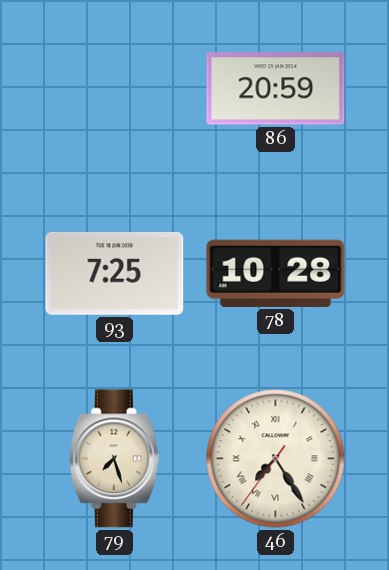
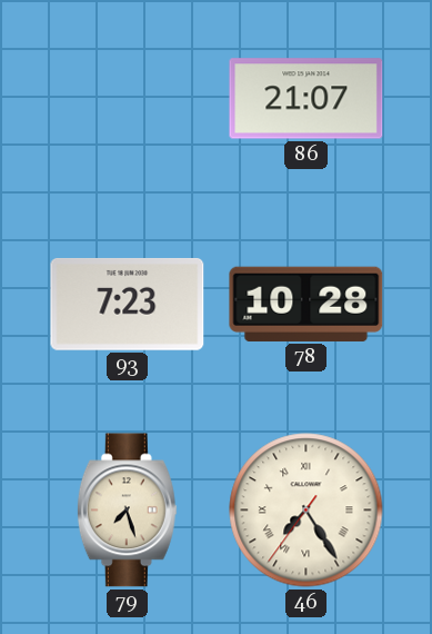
86: 20:59 -> 21:07 (307, 99)
93: 7:25 -> 7:23 (128, 304)
